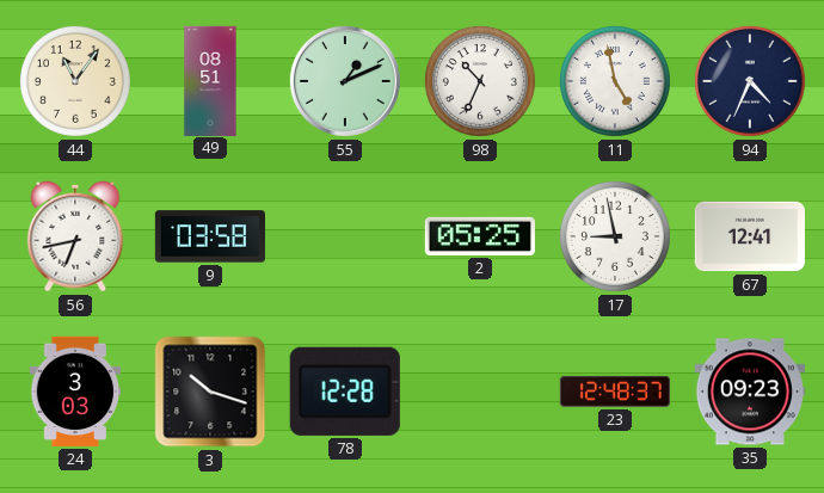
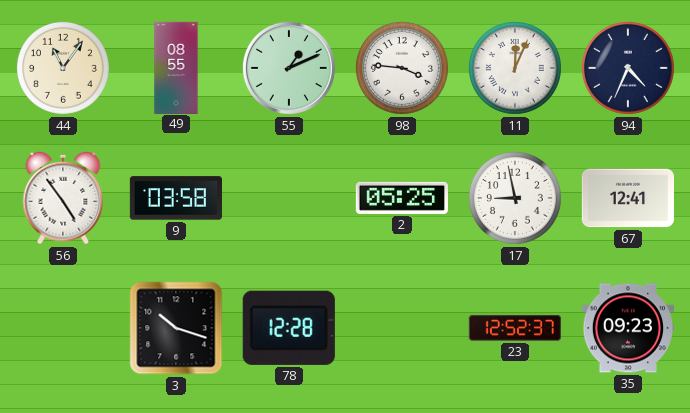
49: 08:51 -> 08:55 (176, 67)
98: 10:34 -> 3:46 (402, 68)
11: 4:58 -> 12:04 (515, 68)
56: 6:43 -> 4:54 (63, 198)
24: 3:03 -> none (75, 392)
23: 12:48 -> 12:52 (515, 328)
